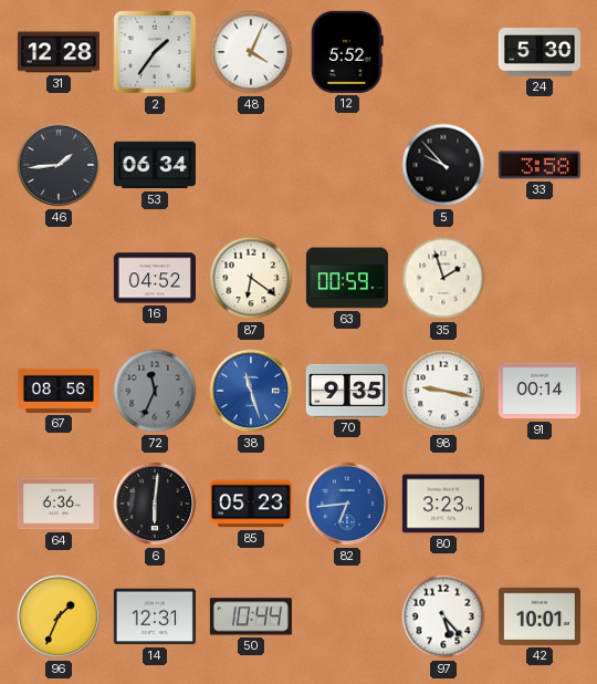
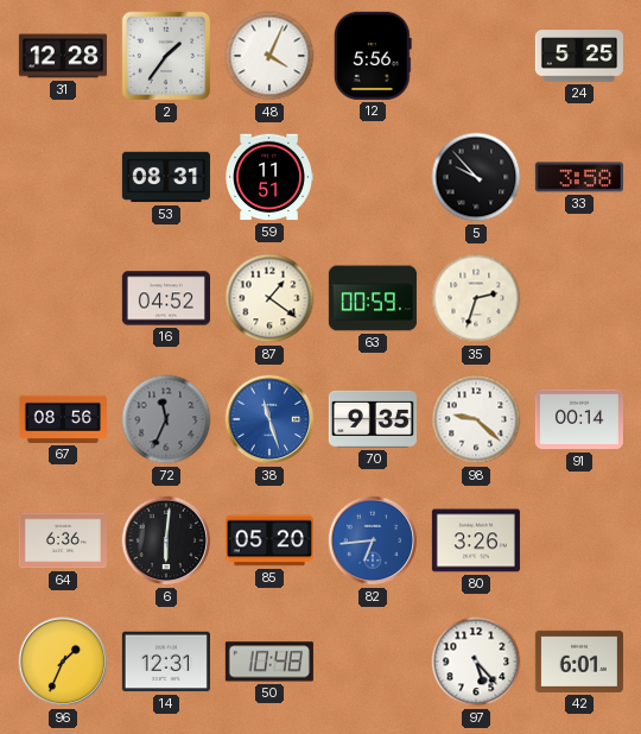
12: 5:52 -> 5:56 (373, 56)
24: 5:30 -> 5:25 (579, 56)
46: 1:44 -> none (59, 165)
53: 06:34 -> 08:31 (166, 177)
59: none -> 11:51 (269, 177)
87: 6:21 -> 1:21 (269, 298)
35: 1:57 -> 2:33 (476, 298)
98: 9:17 -> 9:22 (476, 419)
85: 05:23 -> 05:20 (269, 540)
80: 3:23 -> 3:26 (476, 540)
50: 10:44 -> 10:48 (269, 662)
42: 10:01 -> 6:01 (579, 662)
